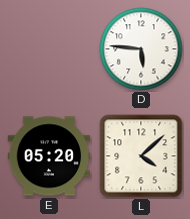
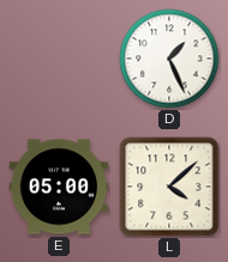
D: 5:46 -> 1:26 (169, 59)
E: 05:20 -> 05:00 (59, 187)
